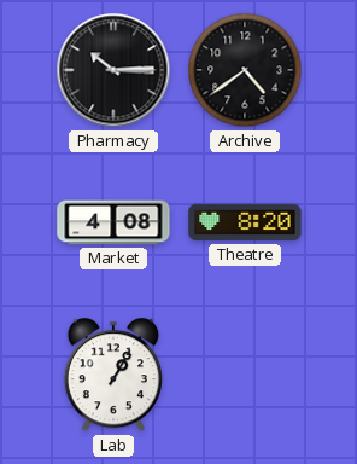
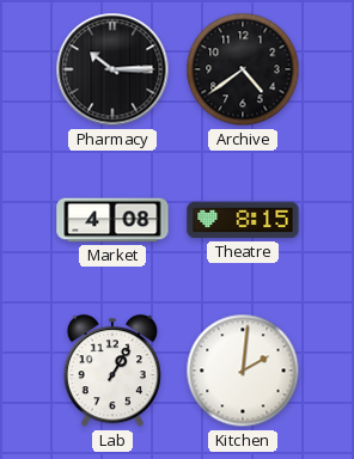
Theatre: 8:20 -> 8:15 (243, 220)
Kitchen: none -> 2:01 (243, 371)
